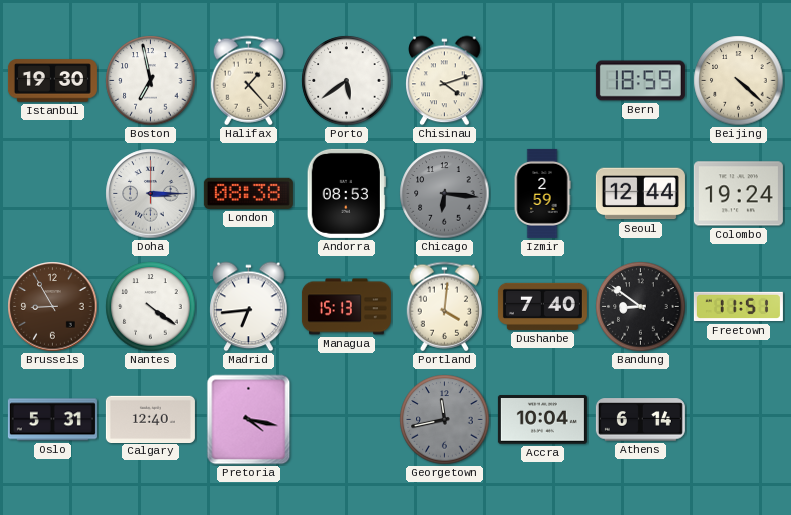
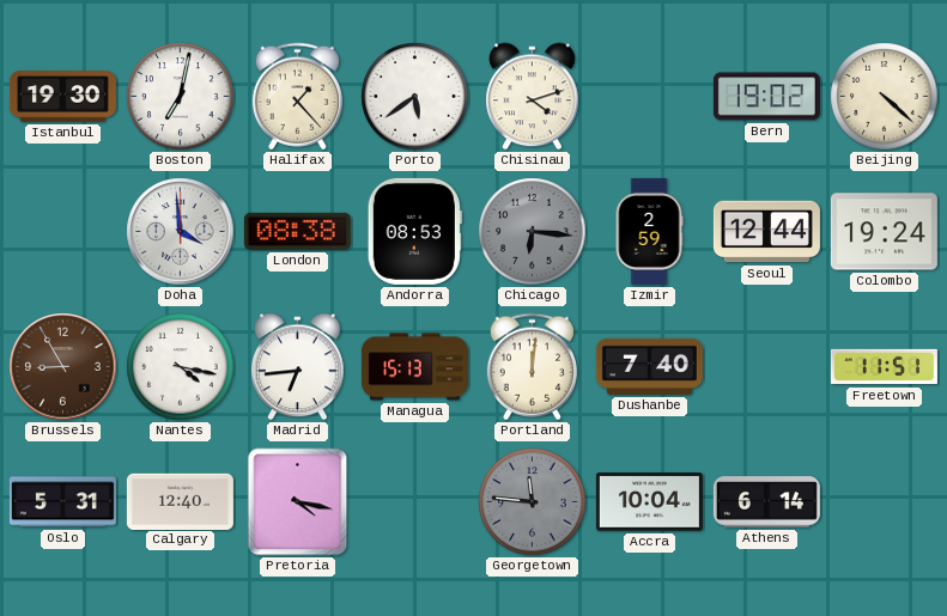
Boston: 6:58 -> 7:02 (181, 97)
Bern: 18:59 -> 19:02 (766, 97)
Doha: 3:15 -> 3:59 (181, 232)
Nantes: 4:21 -> 4:17 (181, 367)
Portland: 4:01 -> 12:01 (532, 367)
Bandung: 8:51 -> none (641, 307)
Georgetown: 11:43 -> 11:46 (533, 502)
